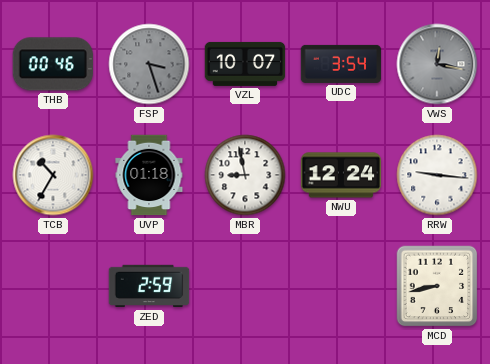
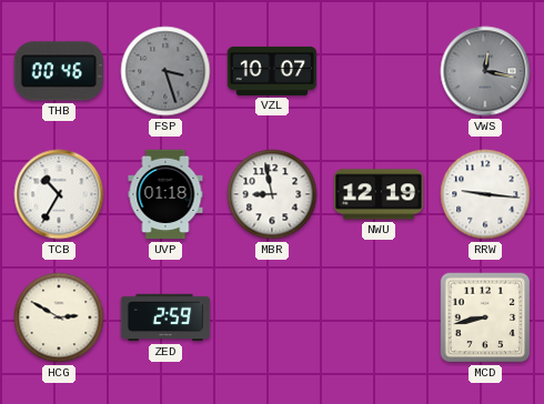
UDC: 3:54 -> none (341, 64)
NWU: 12:24 -> 12:19 (379, 194)
HCG: none -> 2:50 (59, 317)
